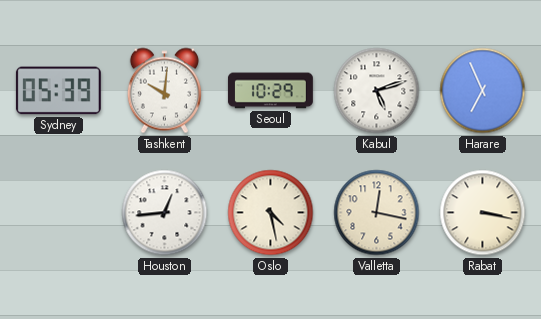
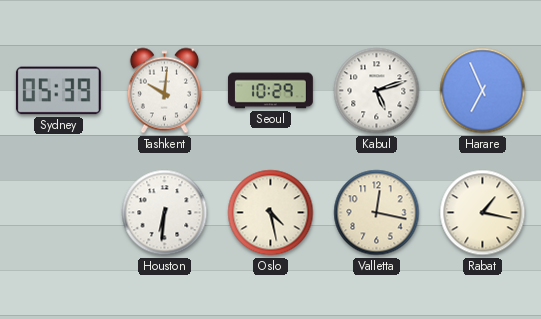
Houston: 12:44 -> 6:31 (165, 213)
Rabat: 3:17 -> 1:17 (483, 213)
